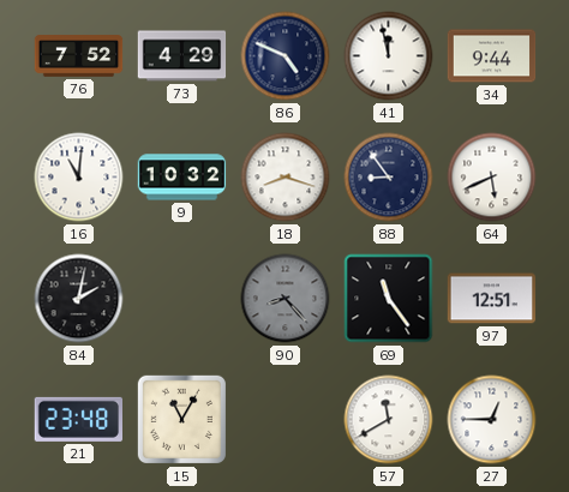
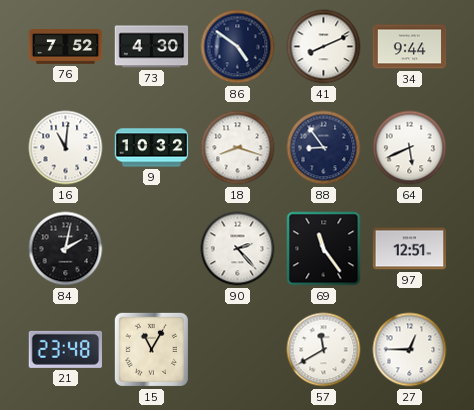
73: 4:29 -> 4:30 (152, 47)
86: 4:49 -> 4:51 (238, 47)
41: 11:58 -> 8:11 (324, 47)
90: 8:23 -> 2:23 (238, 249)
90 dial: grey -> white (238, 249)
